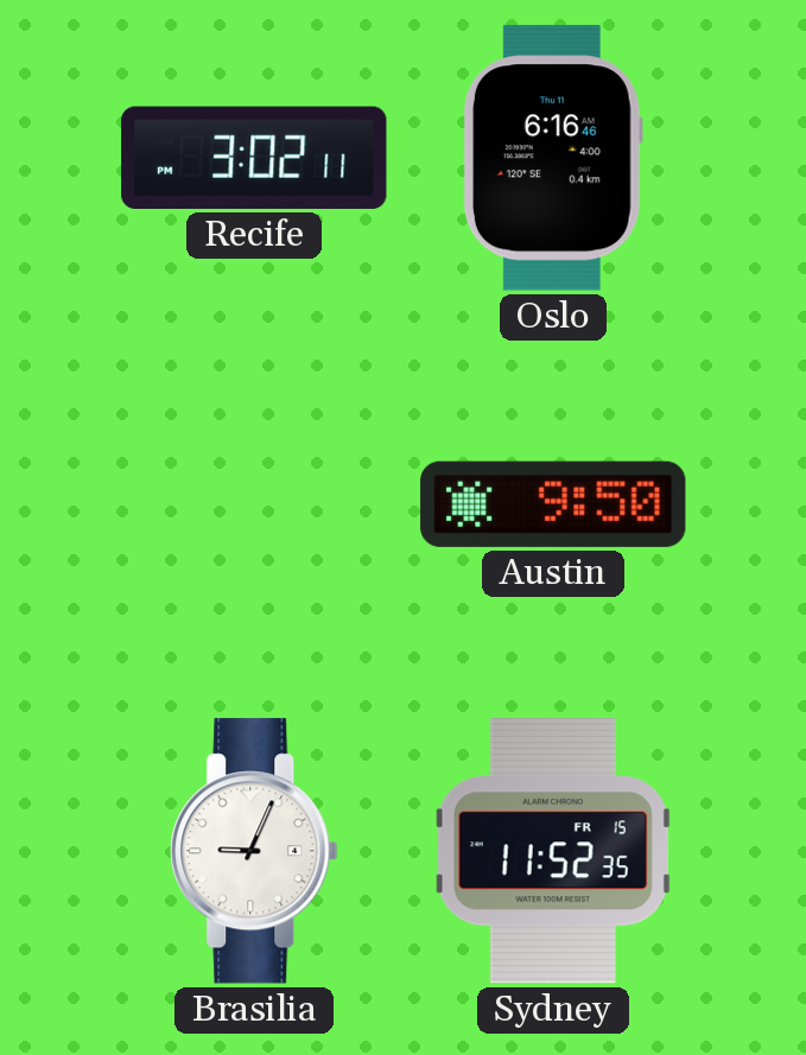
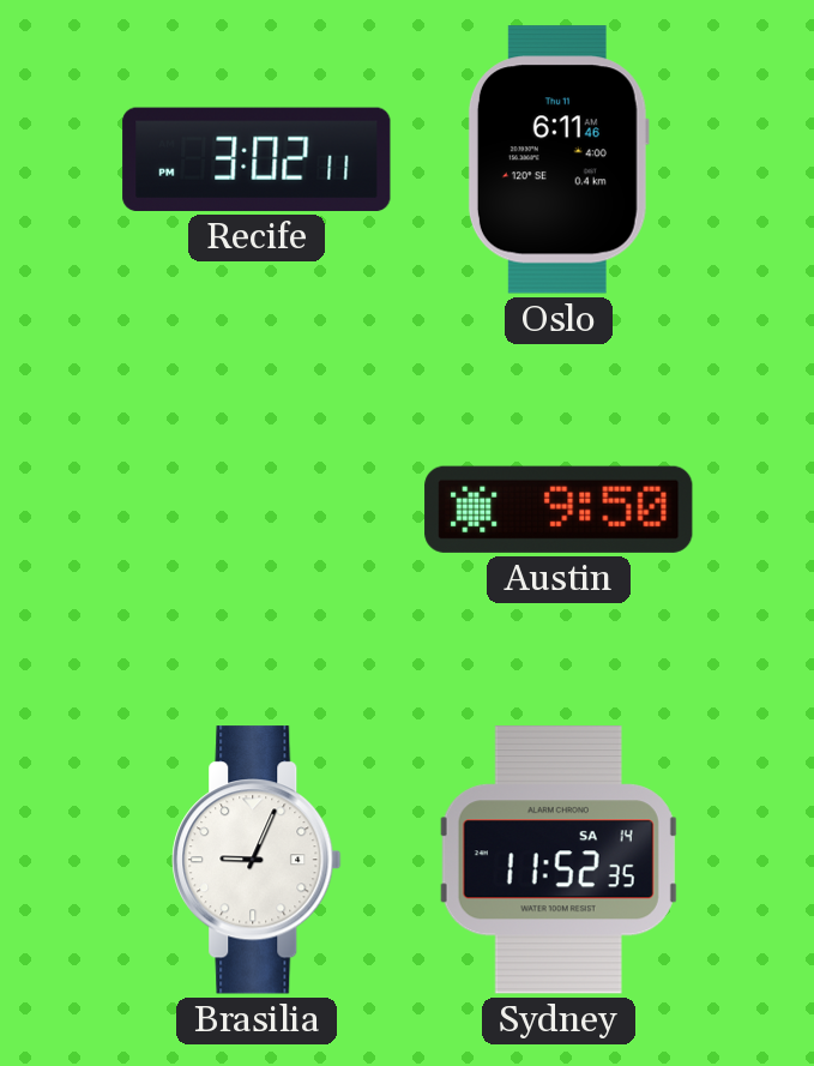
Oslo: 6:16 -> 6:11 (559, 159)
Sydney date: FR 15 -> SA 14 (559, 860)
